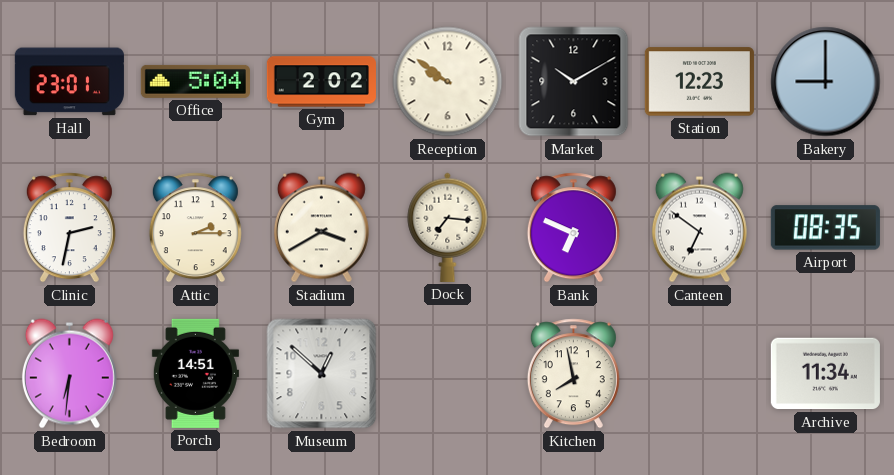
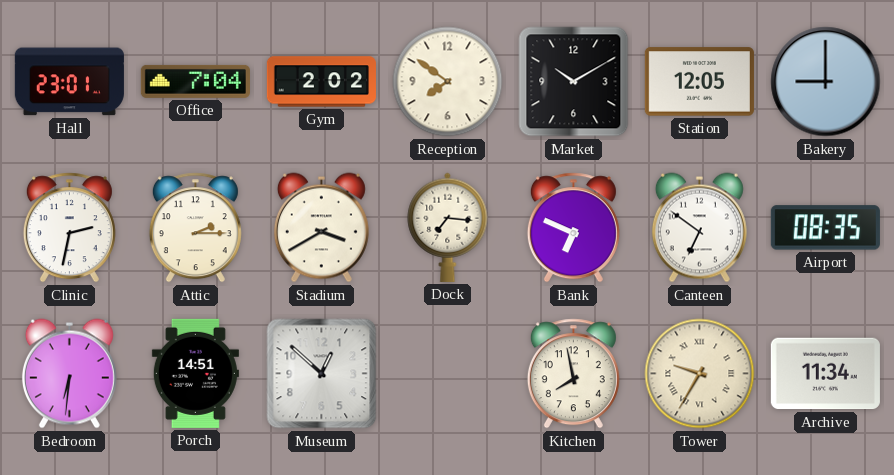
Office: 5:04 -> 7:04 (195, 81)
Reception: 9:51 -> 7:51 (448, 82)
Station: 12:23 -> 12:05 (699, 82)
Tower: none -> 9:35 (700, 374)
